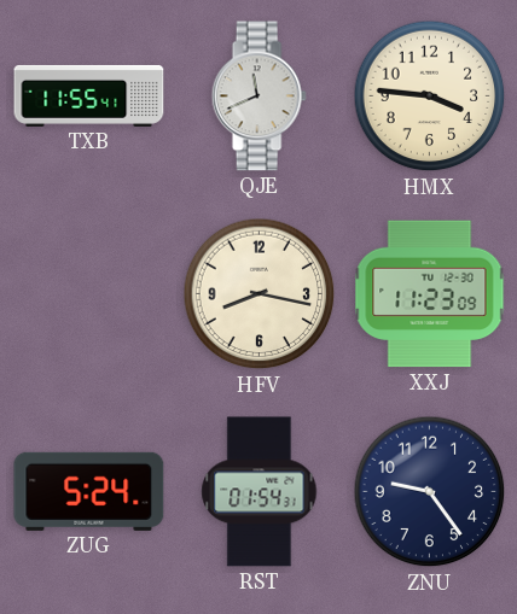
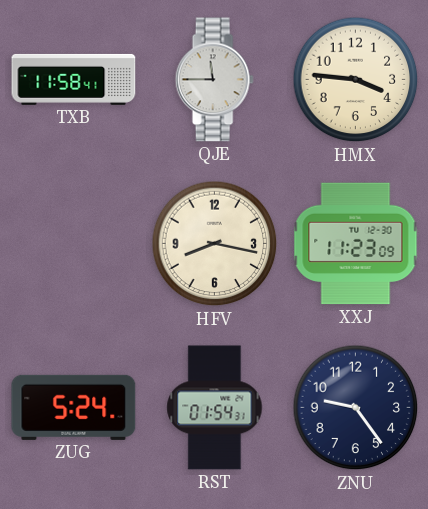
TXB: 11:55 -> 11:58 (74, 79)
QJE: 11:41 -> 11:45 (214, 80)
